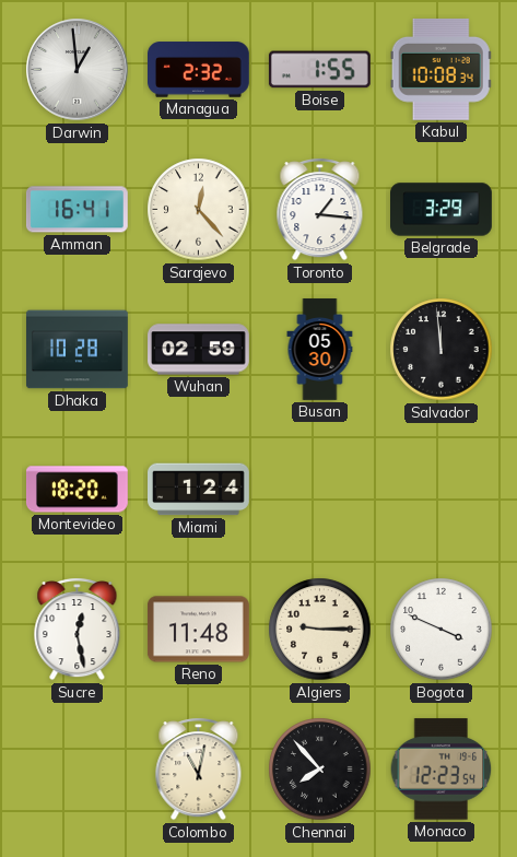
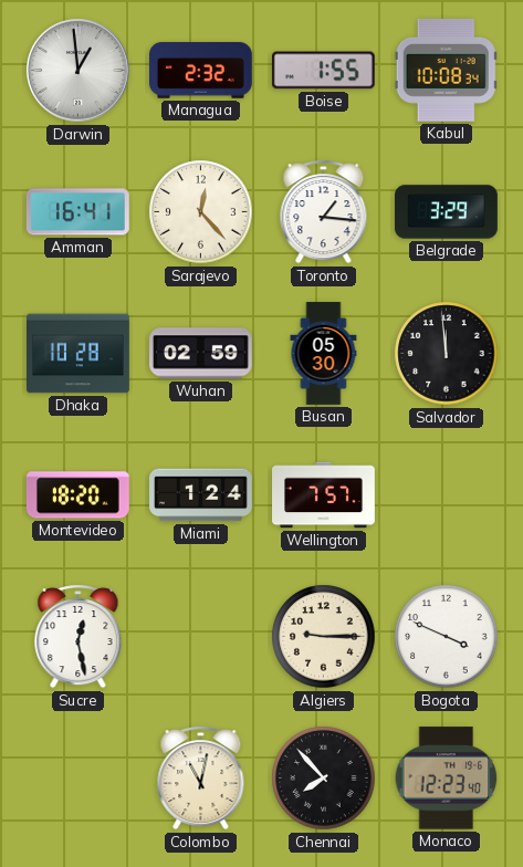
Wellington: none -> 7:57 (324, 495)
Reno: 11:48 -> none (199, 630)
Monaco: 12:23:54 -> 12:23:40 (447, 779)
